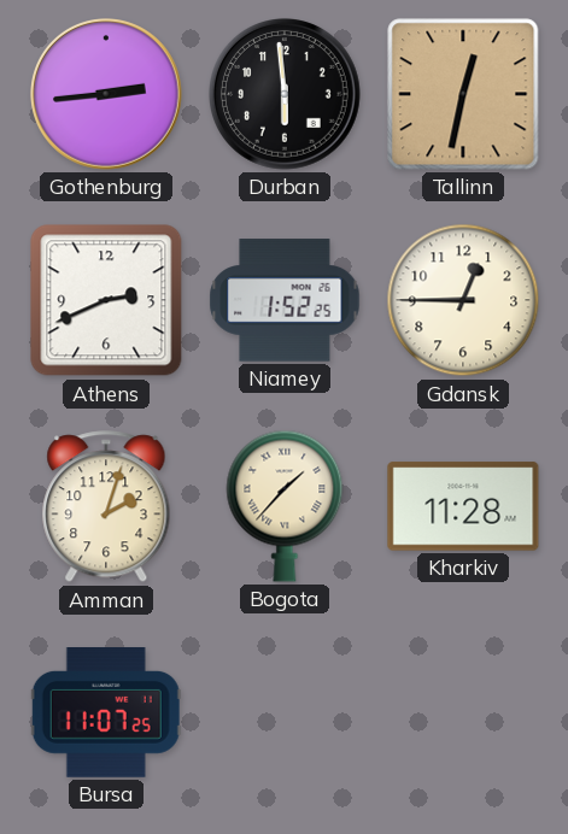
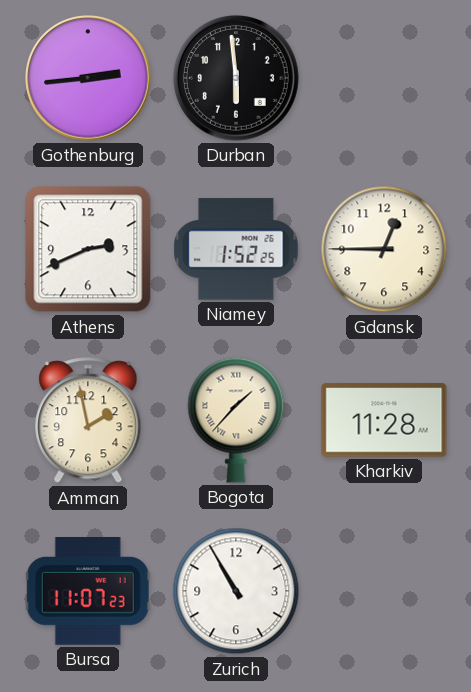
Tallinn: 12:32 -> none (463, 94)
Amman: 2:03 -> 1:58 (88, 421)
Bursa: 11:07:25 -> 11:07:23 (88, 592)
Zurich: none -> 10:55 (236, 591)
